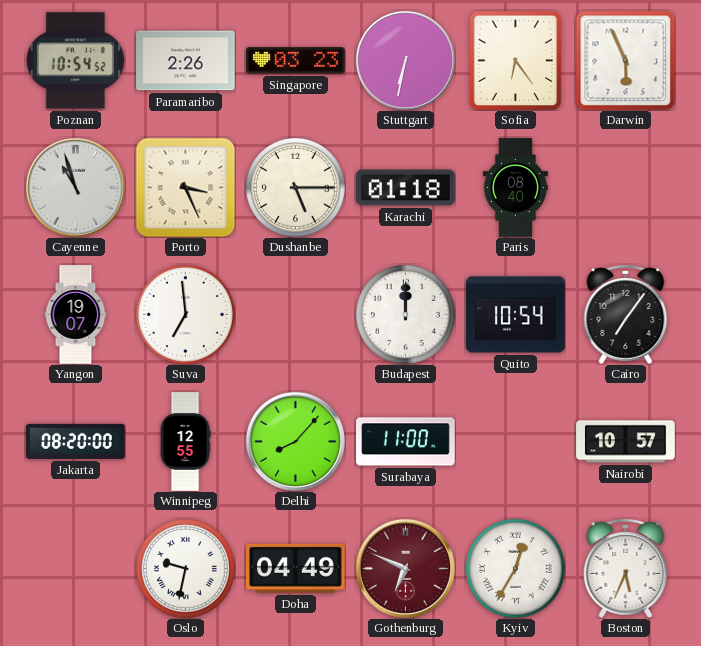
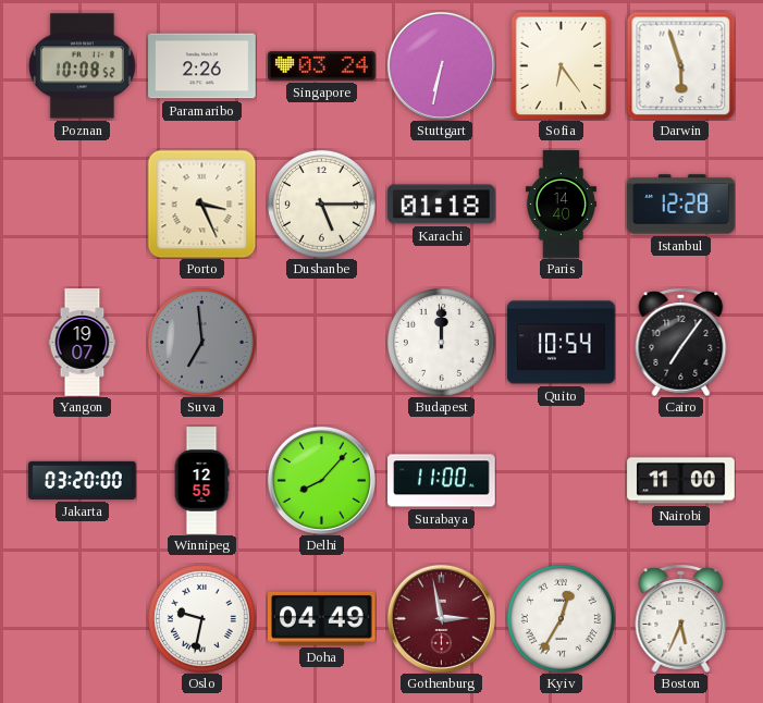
Poznan: 10:54 -> 10:08 (82, 66)
Singapore: 03:23 -> 03:24 (322, 66)
Darwin: 5:56 -> 5:57 (680, 65)
Cayenne: 10:57 -> none (75, 187)
Paris: 08:40 -> 14:40 (561, 205)
Istanbul: none -> 12:28 (681, 205)
Suva dial: white -> grey (201, 342)
Jakarta: 08:20 -> 03:20 (83, 480)
Nairobi: 10:57 -> 11:00 (681, 481)
Gothenburg: 6:49 -> 2:58 (441, 618)
